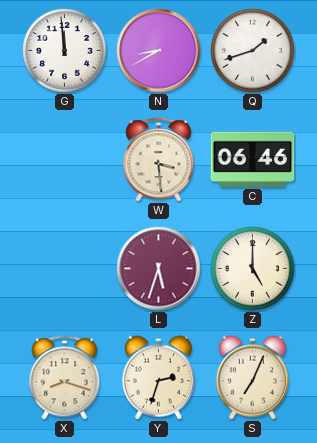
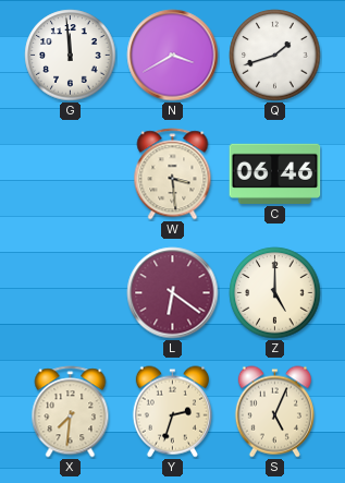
N: 8:40 -> 3:40 (173, 56)
L: 5:33 -> 6:21 (173, 293)
X: 8:18 -> 7:31 (71, 412)
S: 7:04 -> 5:04 (274, 412)
